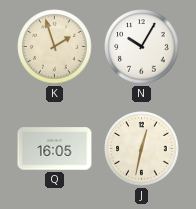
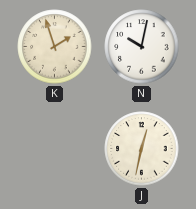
N: 10:05 -> 10:02 (142, 47)
Q: 16:05 -> none (55, 149)
